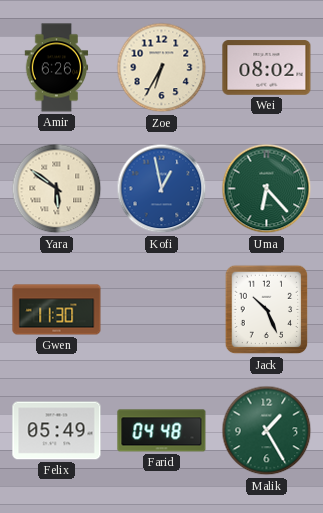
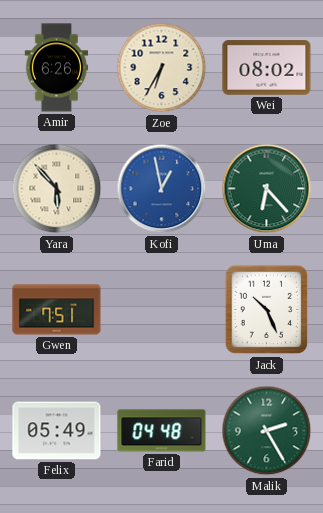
Yara: 5:51 -> 5:53 (57, 189)
Gwen: 11:30 -> 7:51 (57, 310)
Malik: 1:25 -> 2:25 (267, 431)
